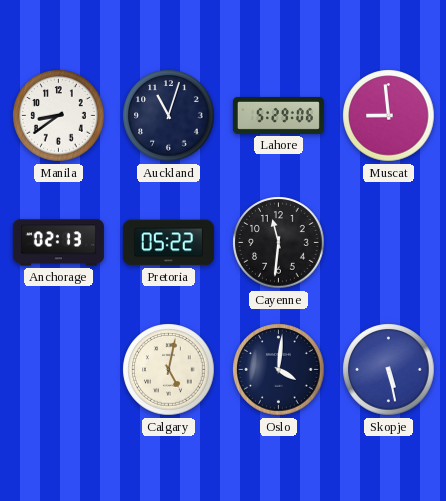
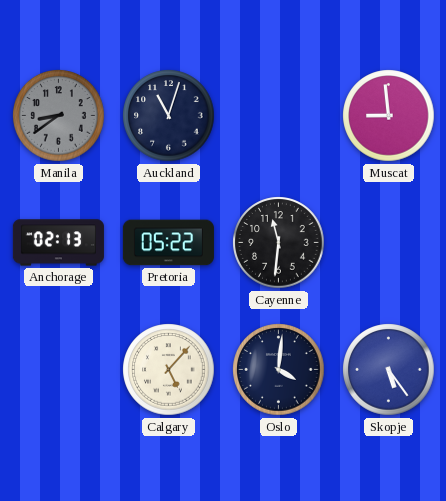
Manila dial: white -> grey (59, 116)
Lahore: 5:29 -> none (278, 115)
Calgary: 5:02 -> 5:07 (169, 370)
Skopje: 5:28 -> 5:24 (389, 370)
